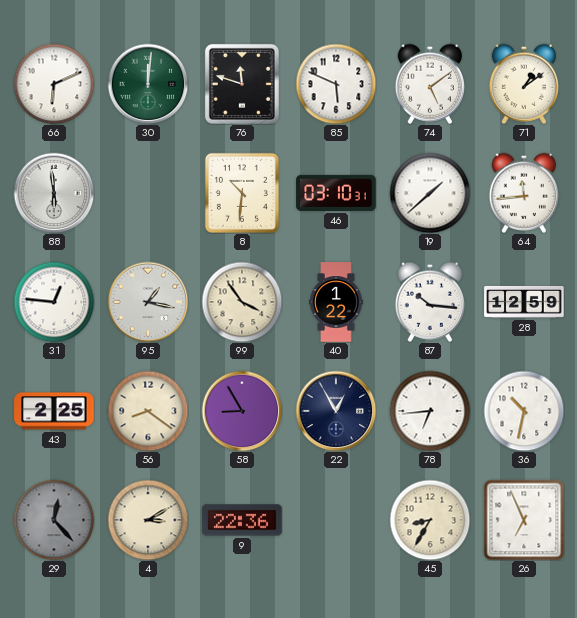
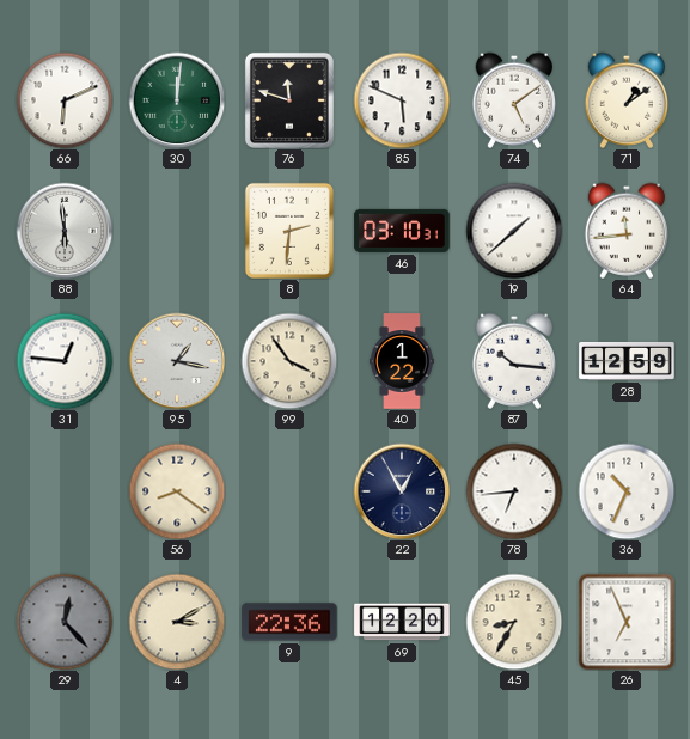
8: 10:31 -> 2:31 (289, 231)
43: 2:25 -> none (54, 411)
58: 8:55 -> none (242, 411)
36: 10:32 -> 10:34 (627, 491)
69: none -> 12:20 (402, 622)
